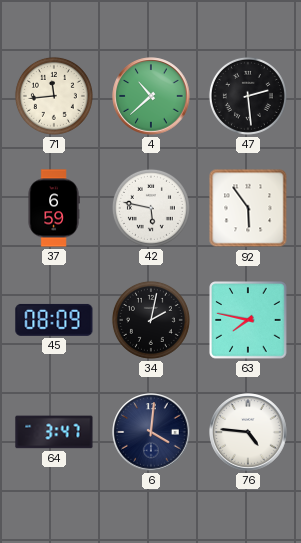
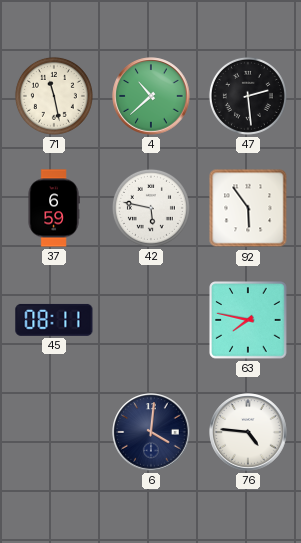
71: 11:44 -> 11:28 (54, 96)
45: 08:09 -> 08:11 (54, 320)
34: 2:02 -> none (151, 320)
64: 3:47 -> none (54, 432)
